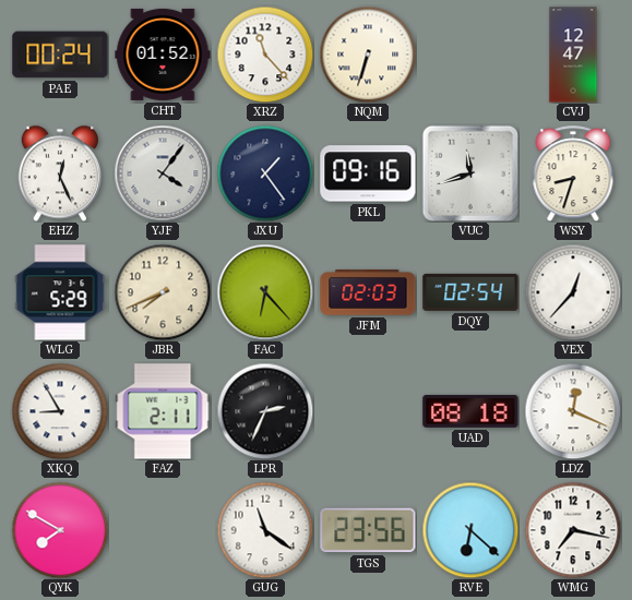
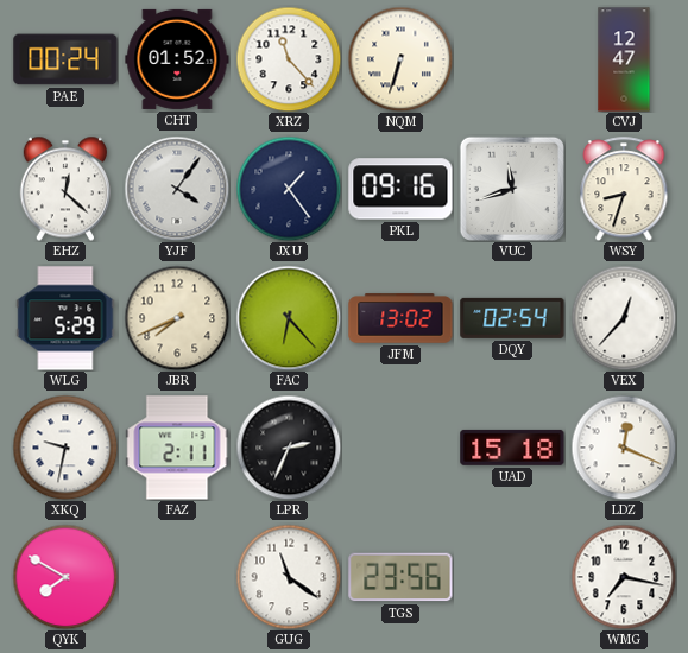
EHZ: 12:26 -> 12:22 (64, 189)
JFM: 02:03 -> 13:02 (400, 318)
XKQ: 8:55 -> 9:32 (65, 448)
UAD: 08:18 -> 15:18 (512, 448)
RVE: 6:22 -> none (470, 530)
